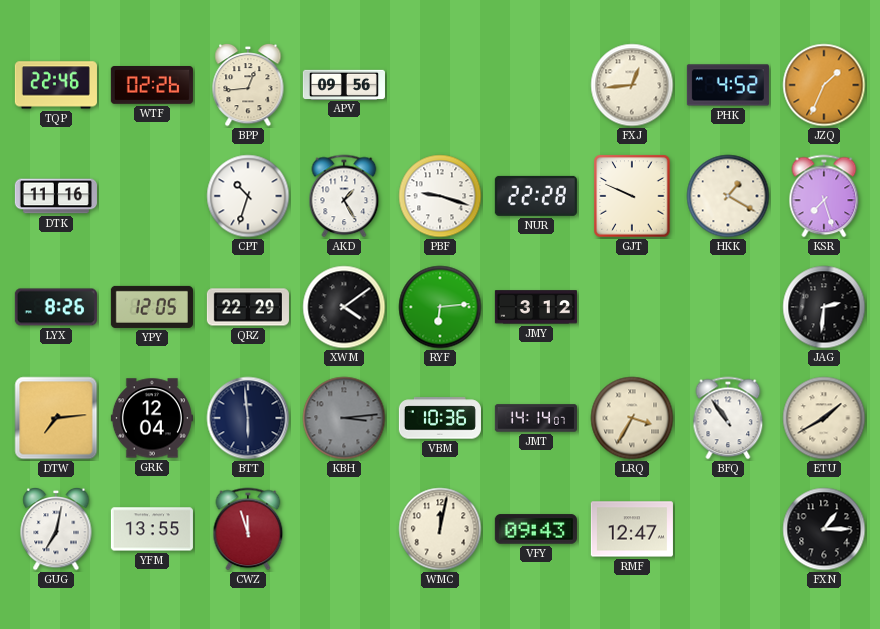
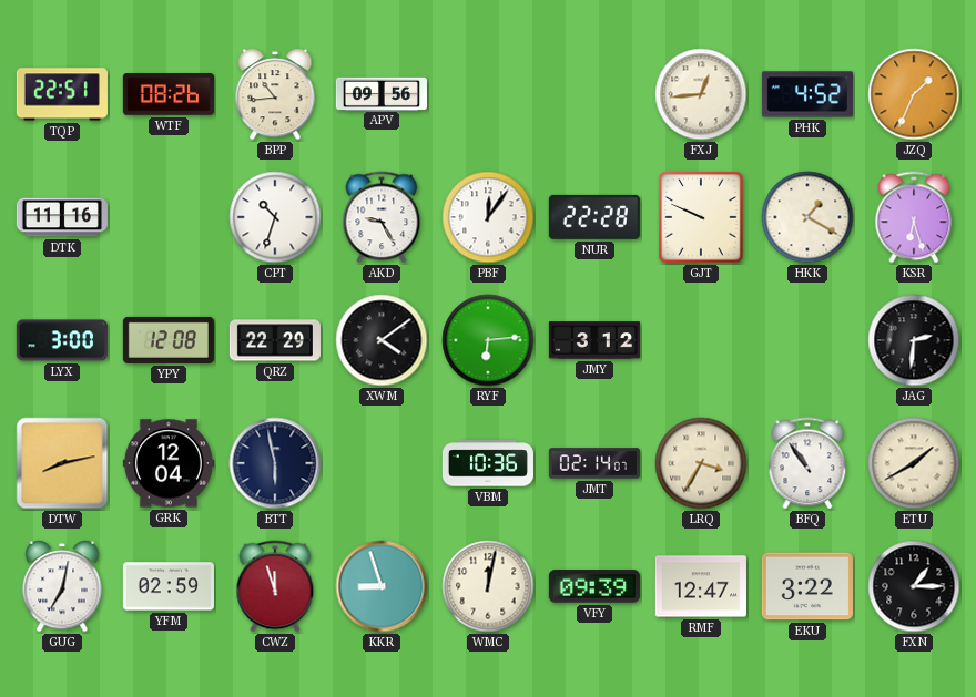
TQP: 22:46 -> 22:51 (62, 94)
WTF: 02:26 -> 08:26 (169, 95)
BPP: 12:44 -> 10:44 (275, 94)
AKD: 1:25 -> 9:25 (382, 217)
PBF: 9:18 -> 12:06 (488, 217)
KSR: 7:27 -> 6:27 (914, 217)
LYX: 8:26 -> 3:00 (62, 340)
YPY: 12:05 -> 12:08 (169, 340)
DTW: 7:14 -> 8:13 (62, 463)
BTT: 5:59 -> 5:58 (275, 463)
KBH: 3:14 -> none (344, 418)
JMT: 14:14 -> 02:14 (594, 463)
YFM: 13:55 -> 02:59 (169, 586)
KKR: none -> 8:57 (382, 586)
VFY: 09:43 -> 09:39 (594, 586)
EKU: none -> 3:22 (807, 586)
